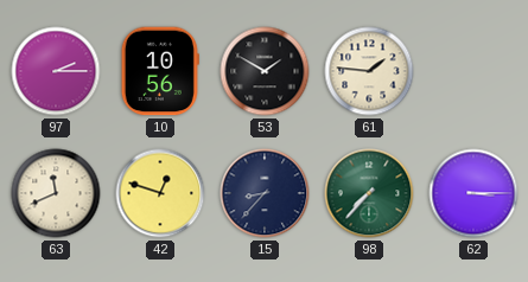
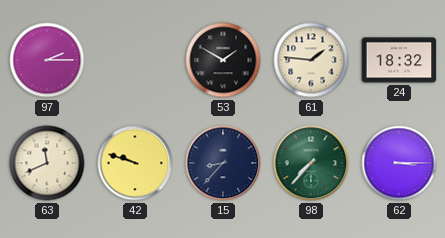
10: 10:56 -> none (160, 71)
24: none -> 18:32 (399, 60)
42: 12:48 -> 9:48 (135, 163)
